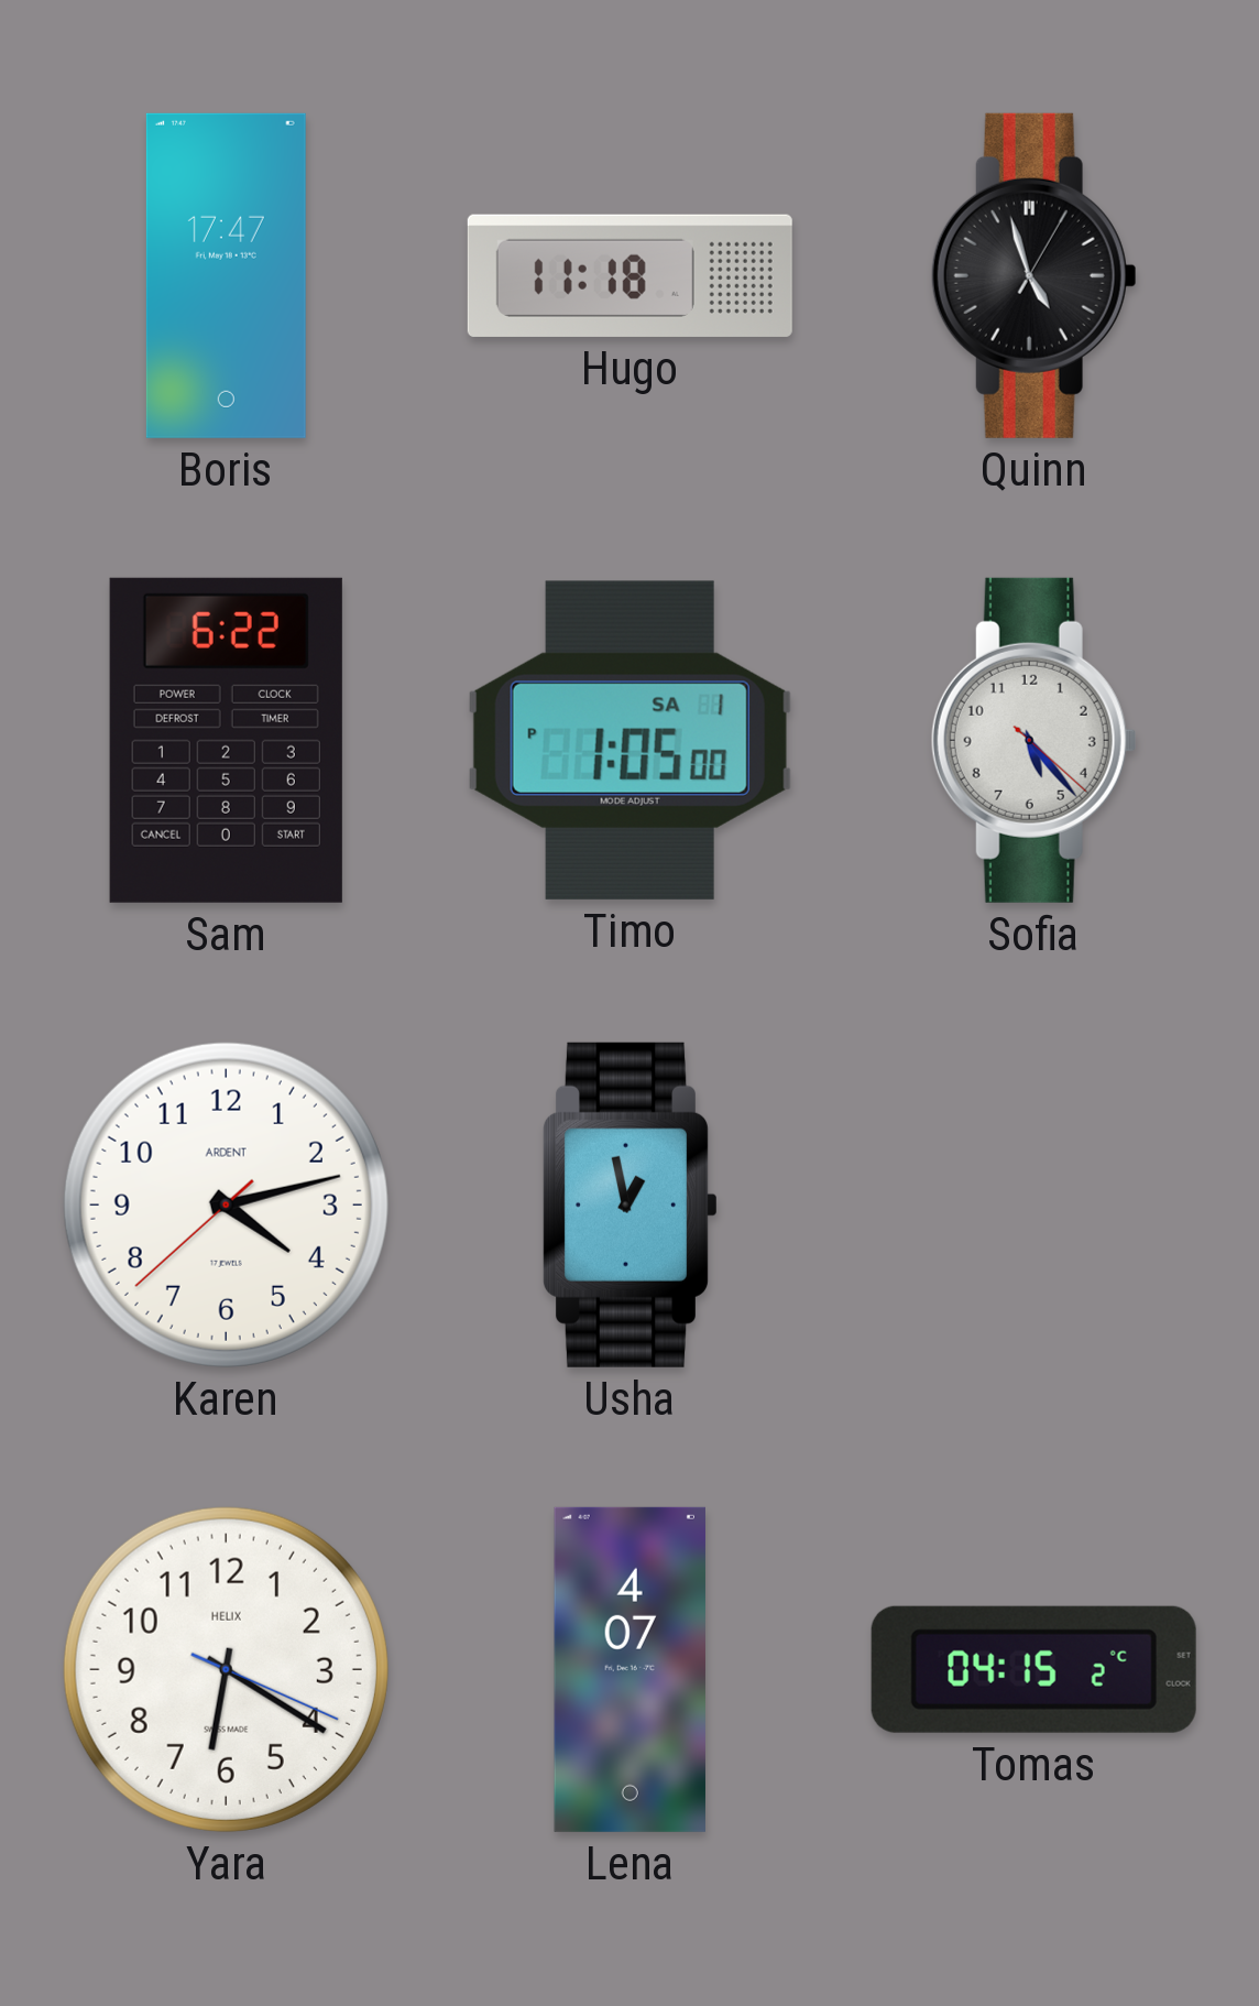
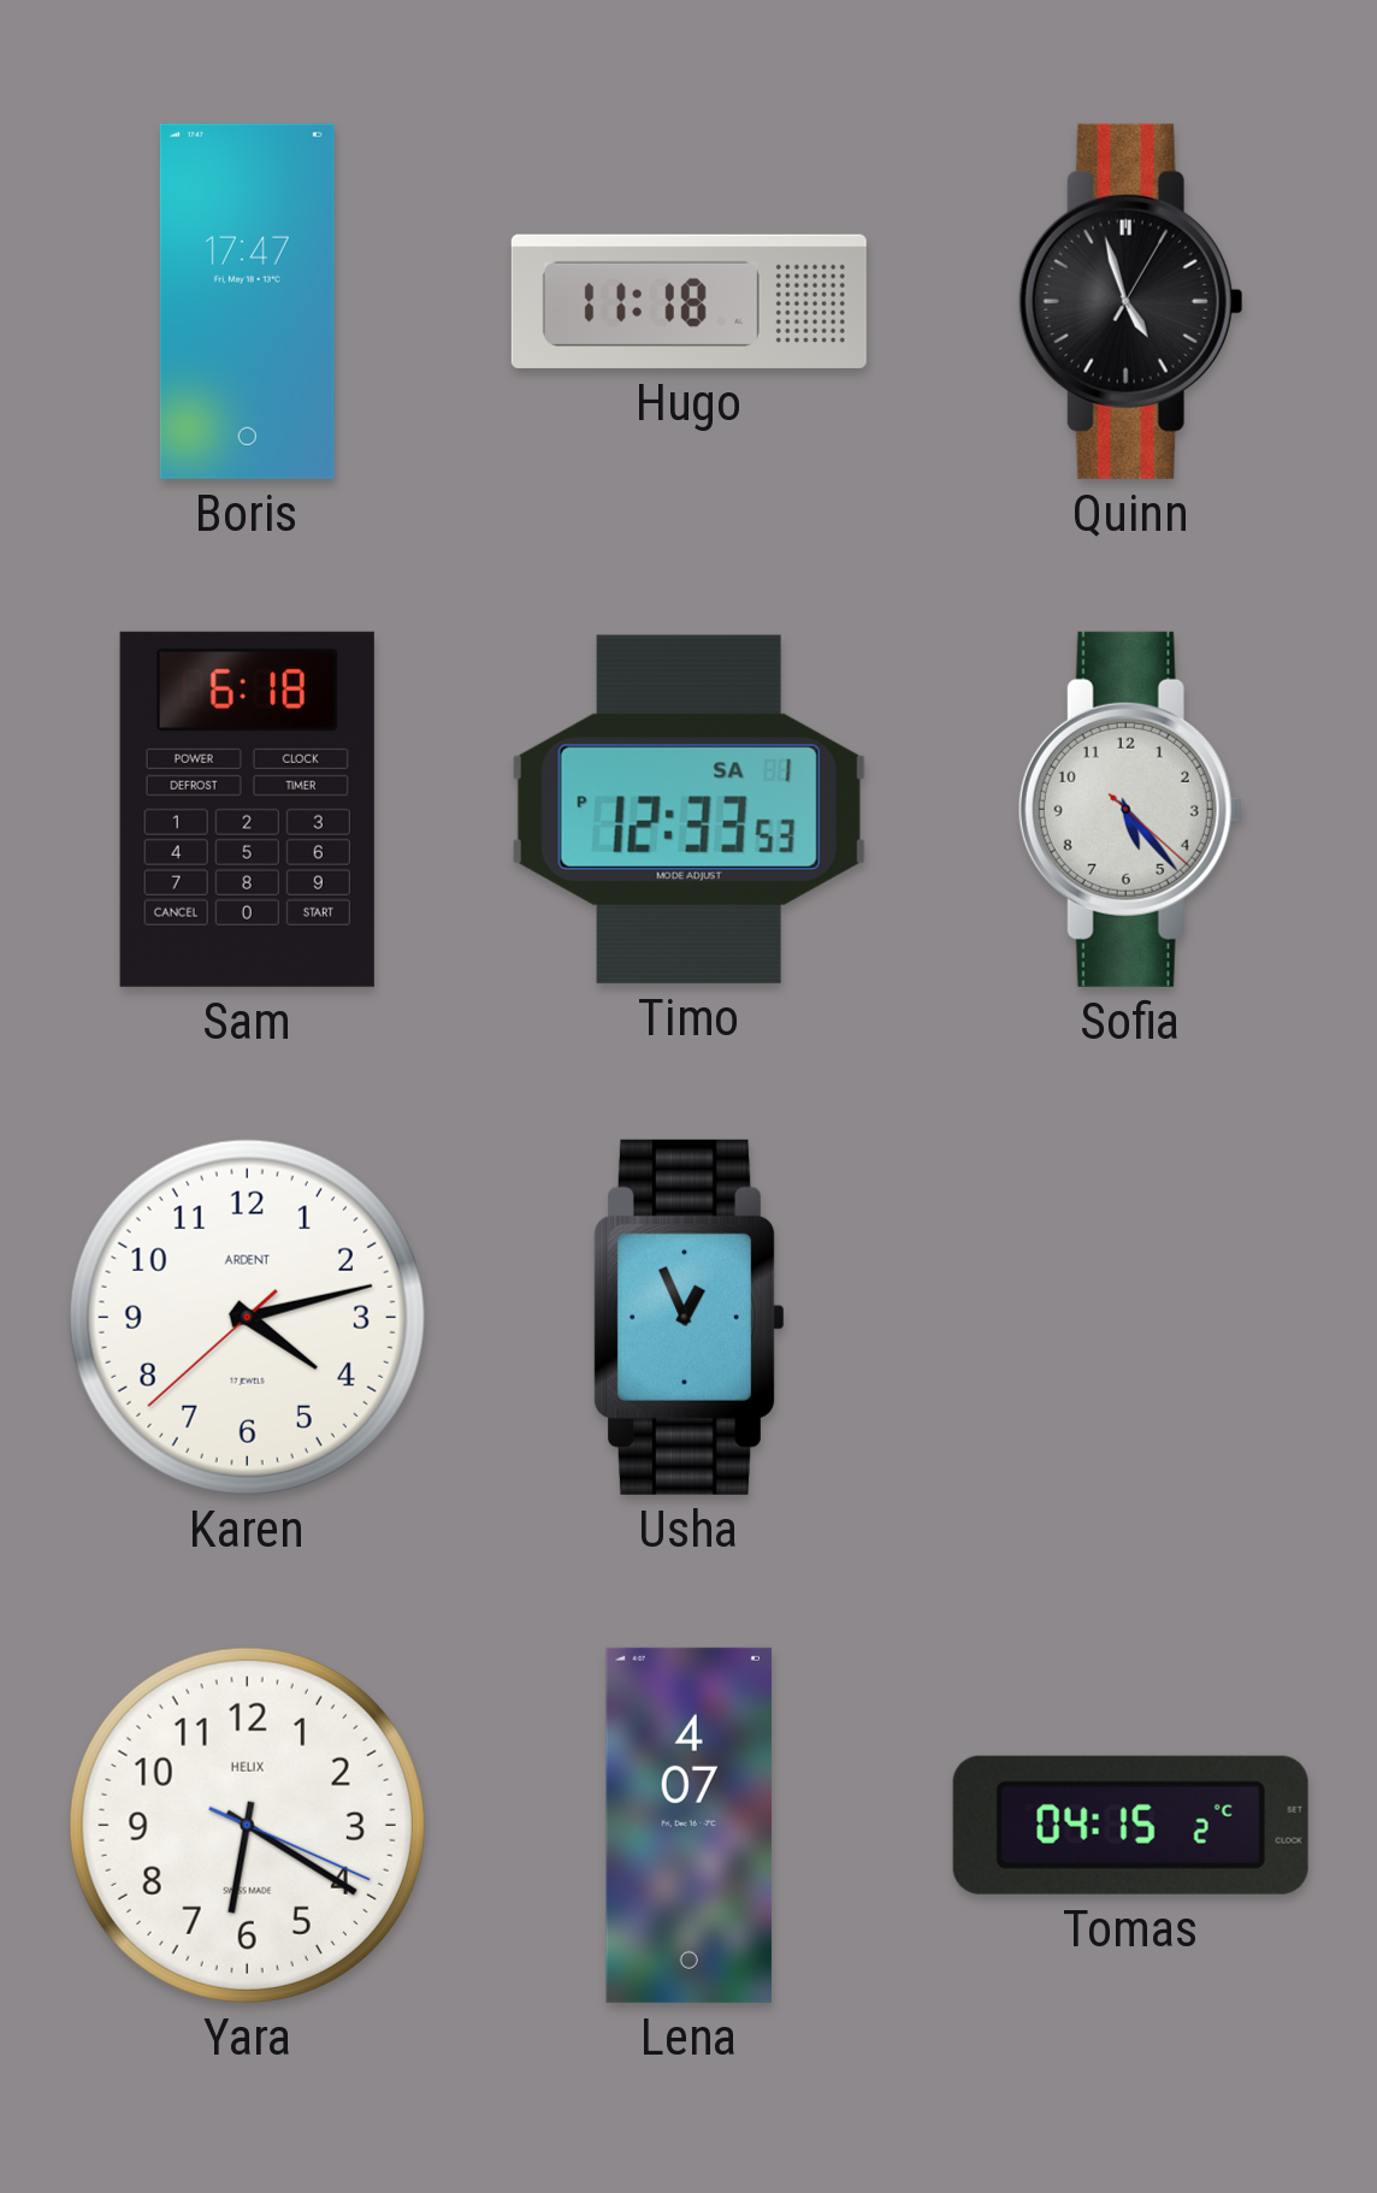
Sam: 6:22 -> 6:18 (247, 809)
Timo: 1:05 -> 12:33 (688, 809)
Usha: 12:58 -> 12:56 (688, 1317)
